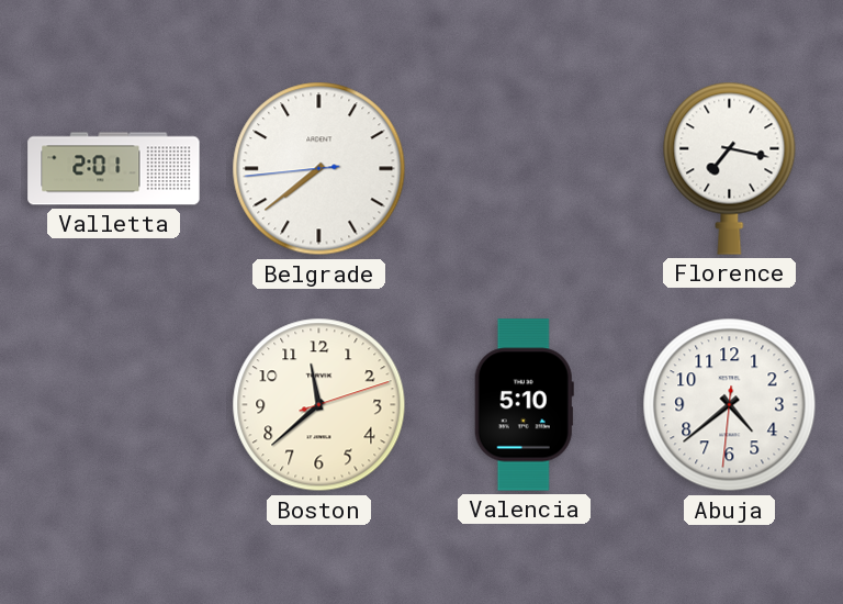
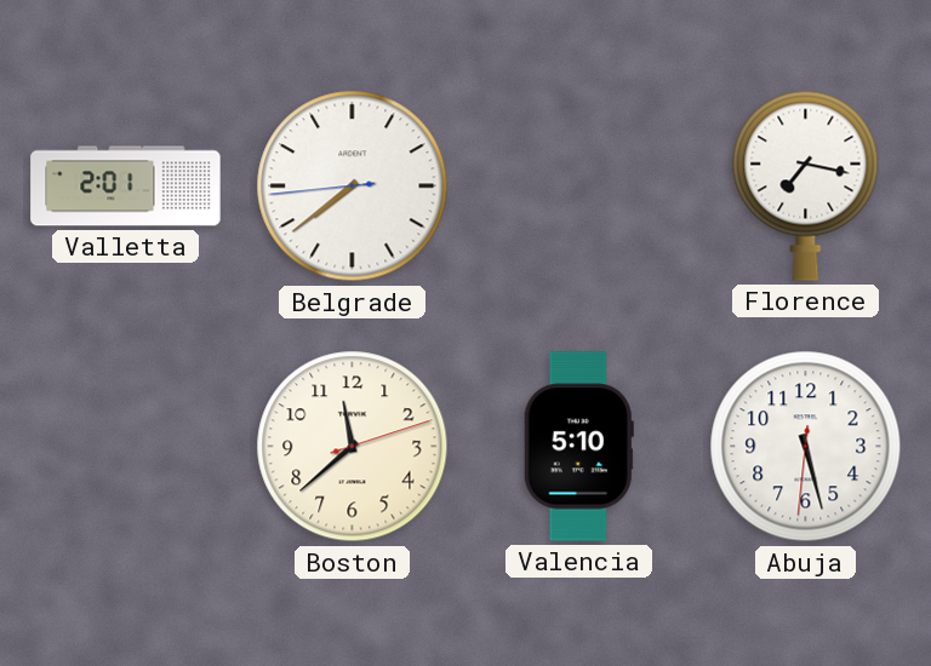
Abuja: 4:38 -> 5:27 (806, 447)
